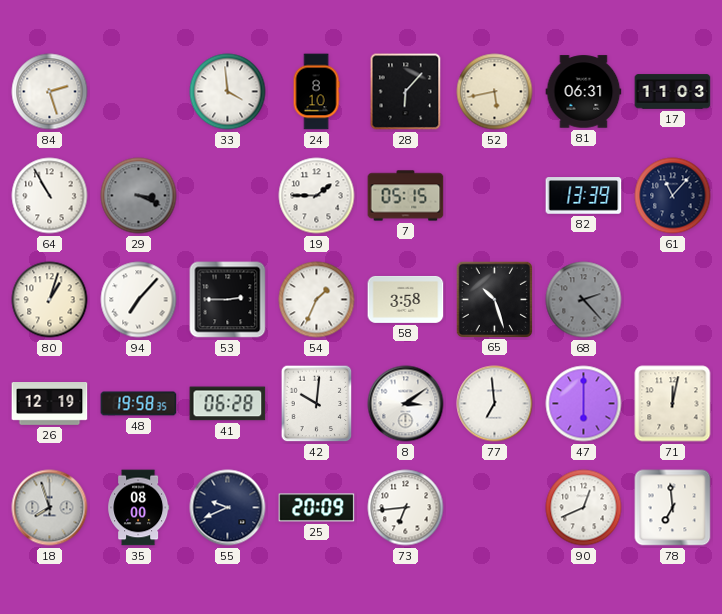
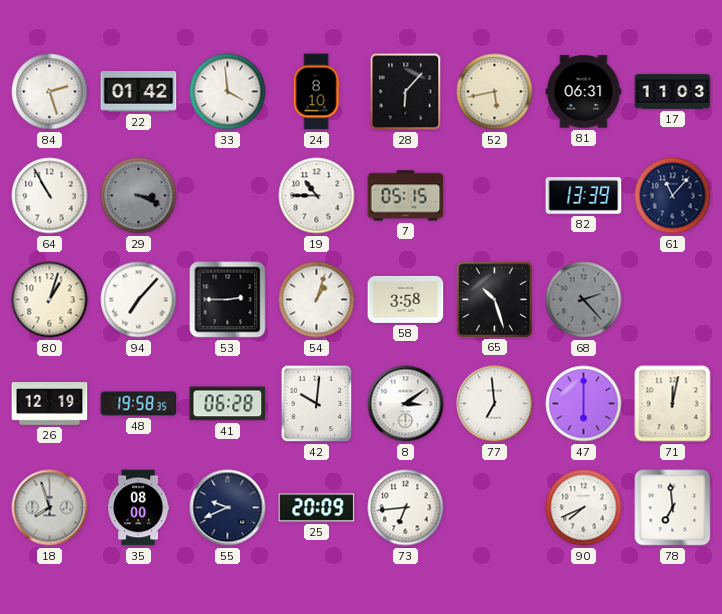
22: none -> 01:42 (139, 92)
19: 1:45 -> 10:45 (317, 196)
54: 1:34 -> 1:03 (317, 300)
90: 12:41 -> 7:41 (584, 508)
